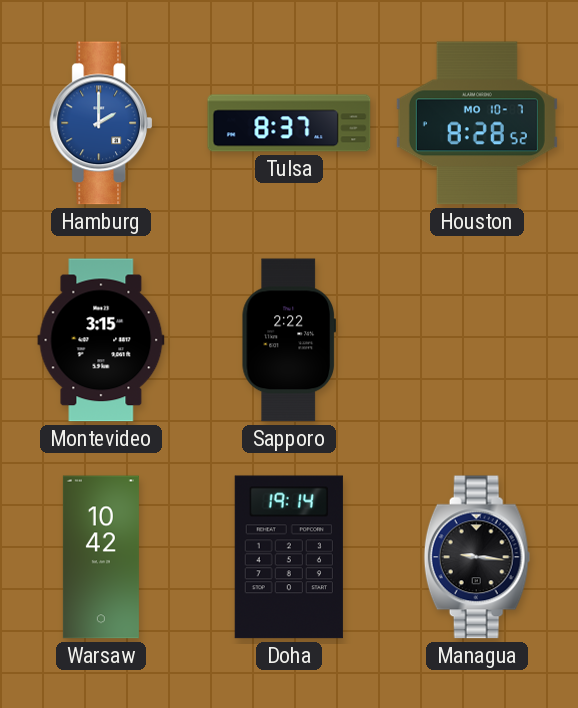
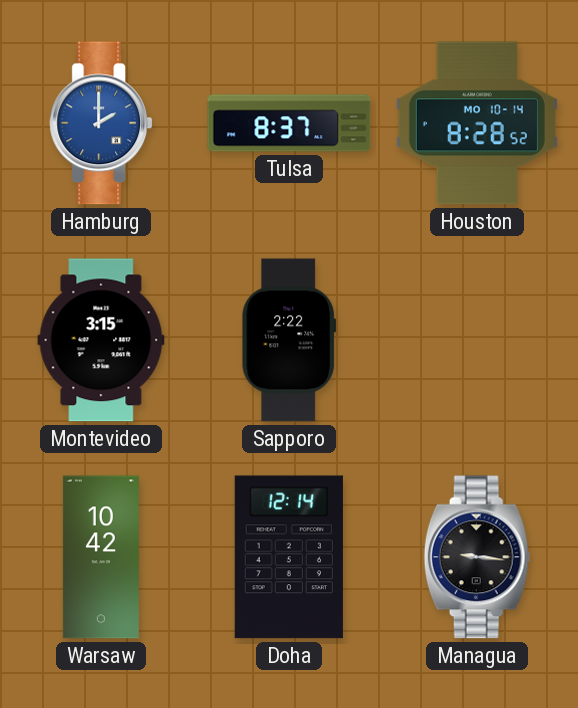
Houston date: MO 10-7 -> MO 10-14 (477, 123)
Doha: 19:14 -> 12:14 (289, 557)
